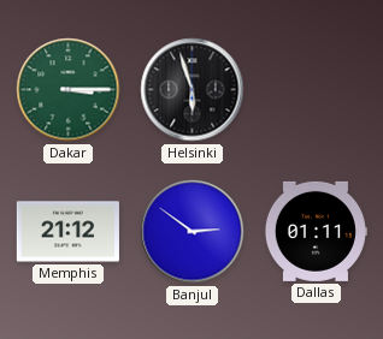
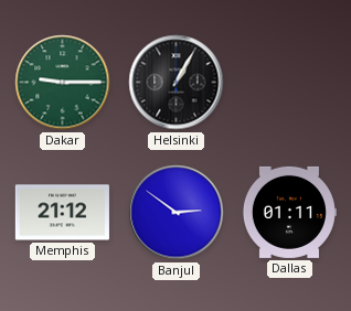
Dakar: 3:15 -> 9:15 (63, 83)
Helsinki: 5:57 -> 1:05 (177, 83)
